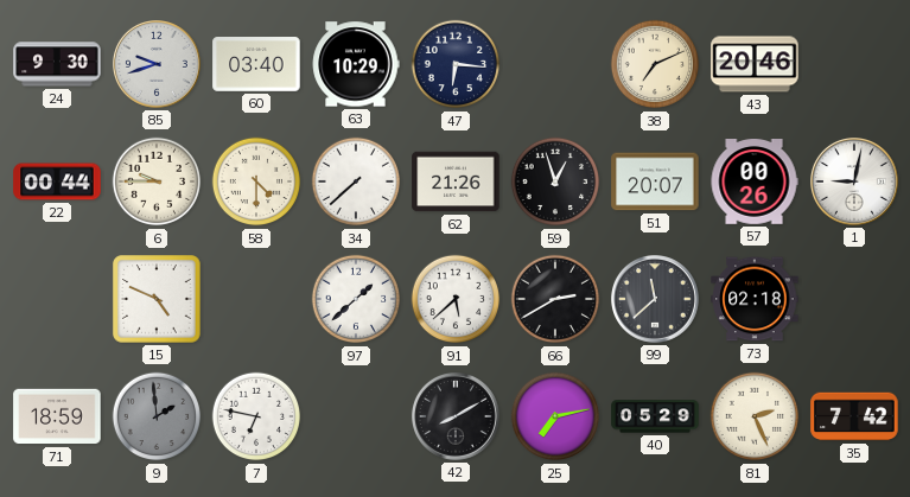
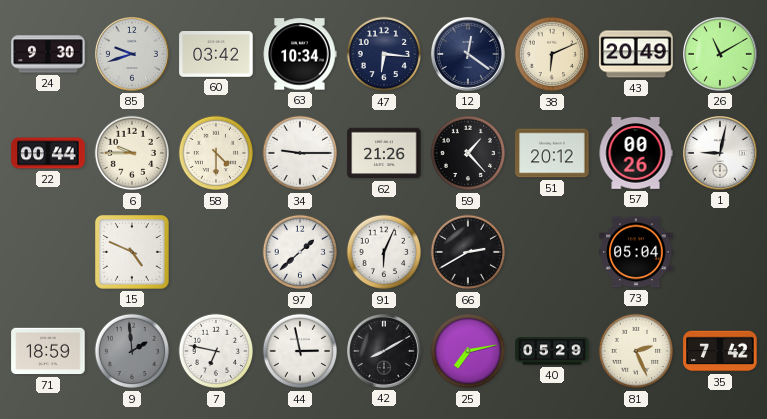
60: 03:40 -> 03:42 (216, 55)
63: 10:29 -> 10:34 (300, 54)
12: none -> 12:21 (469, 55)
38: 7:11 -> 6:11 (552, 54)
43: 20:46 -> 20:49 (636, 54)
26: none -> 11:10 (721, 55)
34: 7:38 -> 9:15 (300, 153)
59: 12:57 -> 1:23 (468, 153)
51: 20:07 -> 20:12 (552, 153)
91: 5:38 -> 6:04 (384, 252)
99: 11:38 -> none (656, 300)
73: 02:18 -> 05:04 (636, 252)
44: none -> 2:58 (300, 351)
